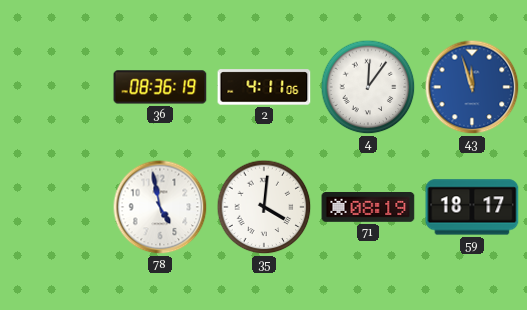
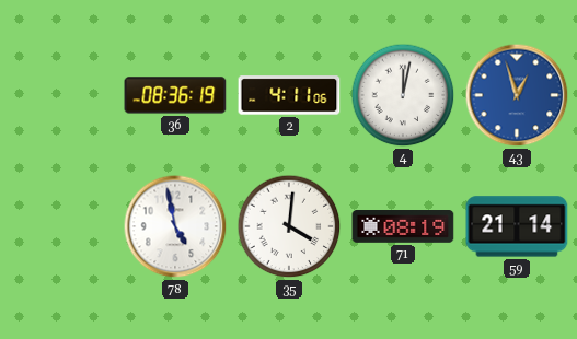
4: 12:06 -> 12:02 (403, 95)
43: 11:57 -> 12:57 (517, 95)
59: 18:17 -> 21:14 (517, 226)
